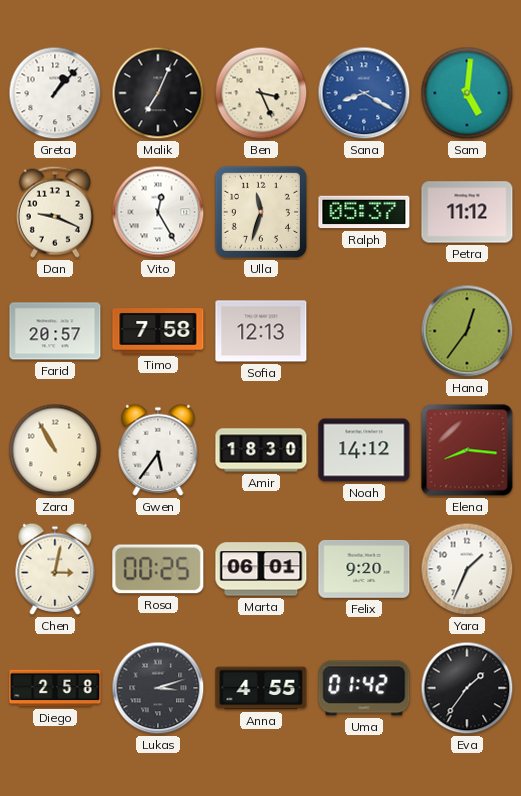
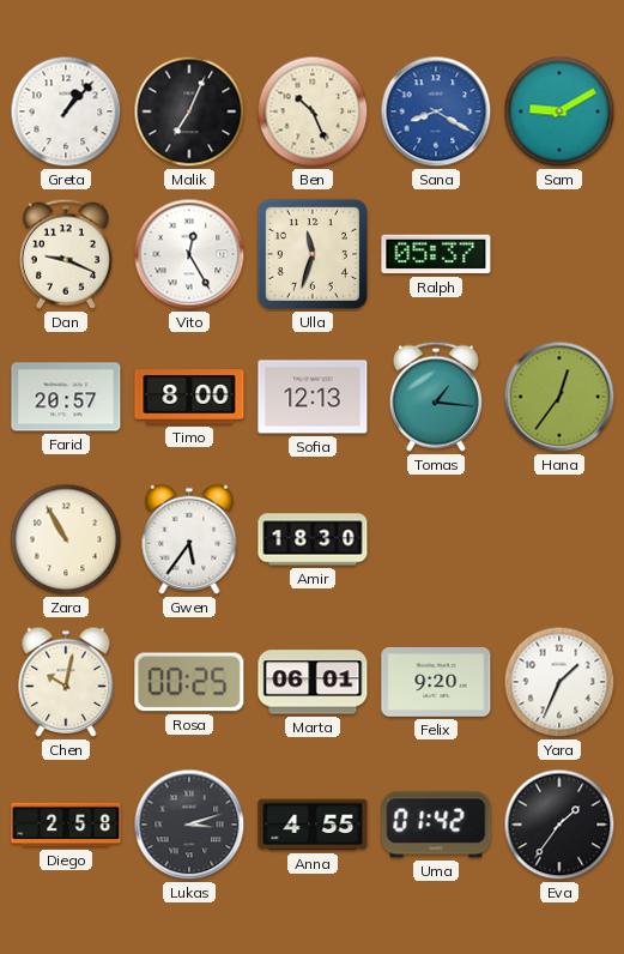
Ben: 3:26 -> 10:26 (313, 111)
Sam: 5:01 -> 9:10 (559, 111)
Petra: 11:12 -> none (467, 212)
Timo: 7:58 -> 8:00 (189, 397)
Tomas: none -> 1:16 (436, 397)
Noah: 14:12 -> none (364, 450)
Elena: 8:16 -> none (467, 450)
Chen: 3:02 -> 10:02 (66, 682)
